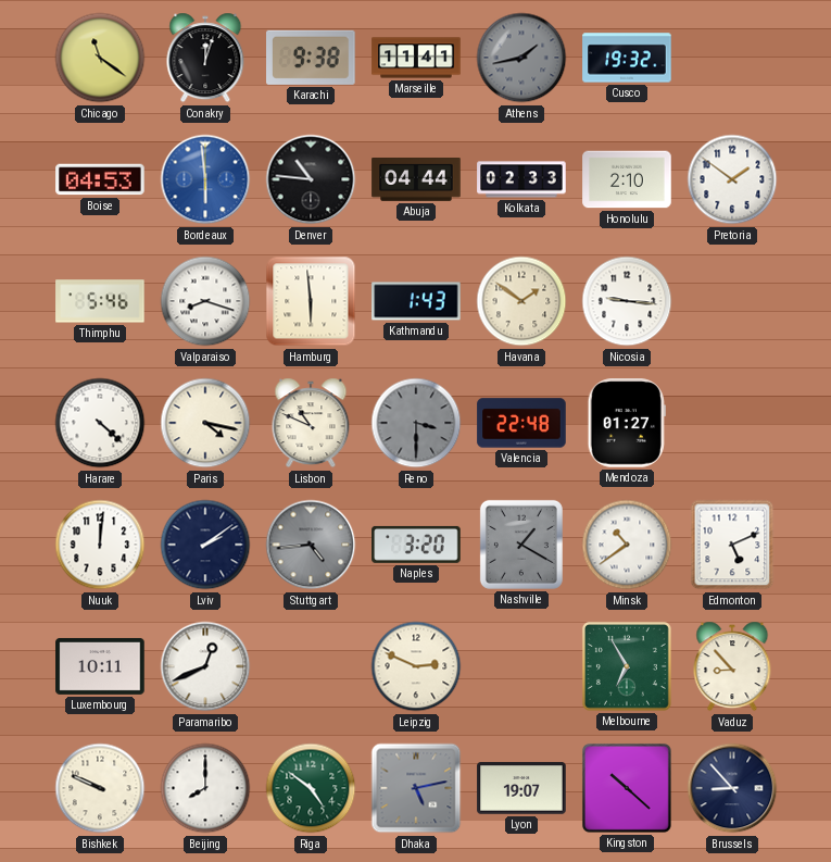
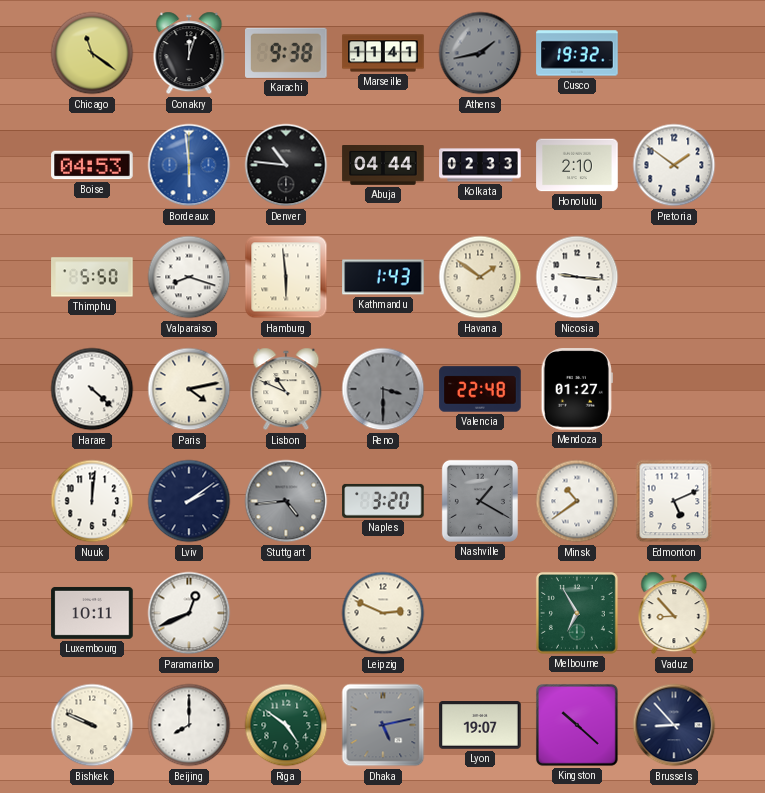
Thimphu: 5:46 -> 5:50 (92, 277)
Paris: 4:17 -> 4:13 (189, 389)
